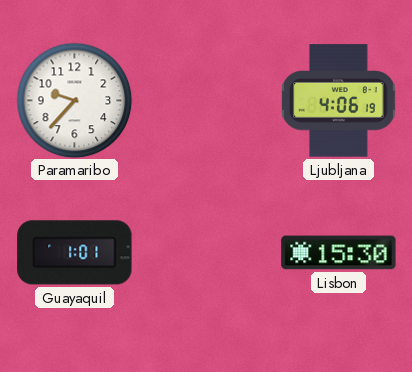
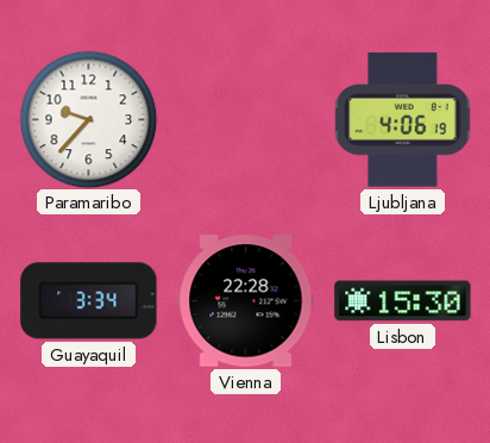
Guayaquil: 1:01 -> 3:34 (89, 301)
Vienna: none -> 22:28 (246, 301)
